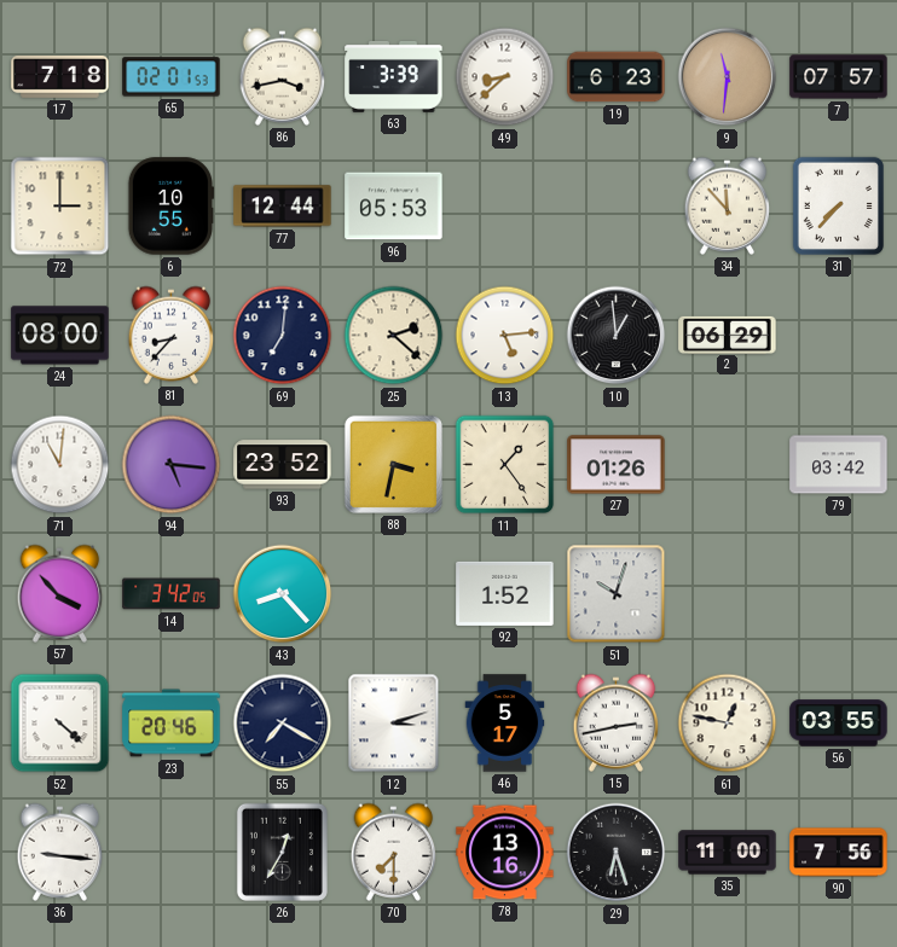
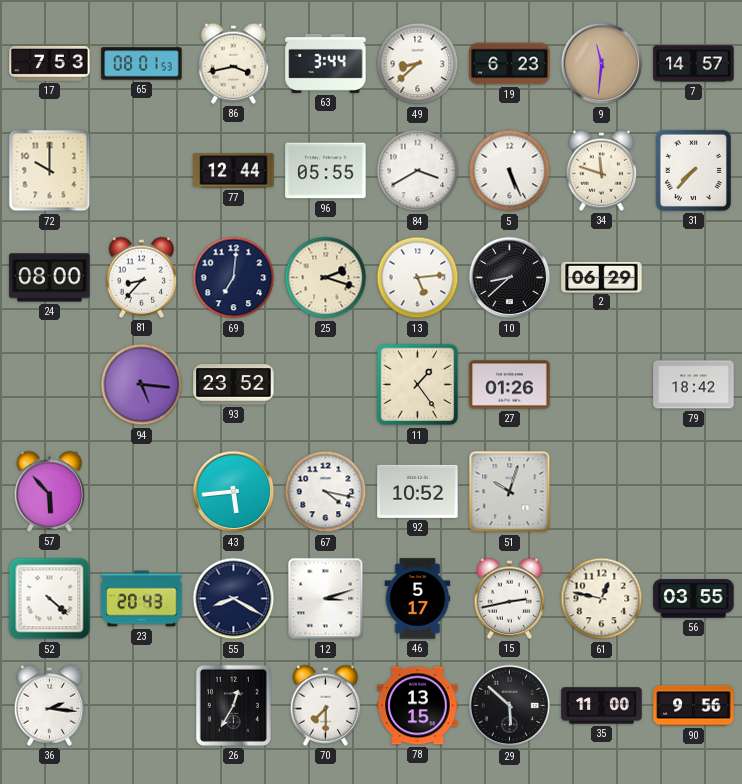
17: 7:18 -> 7:53 (50, 63)
65: 02:01 -> 08:01 (142, 64)
63: 3:39 -> 3:44 (326, 63)
7: 07:57 -> 14:57 (694, 64)
72: 3:00 -> 10:00 (50, 171)
6: 10:55 -> none (169, 207)
96: 05:53 -> 05:55 (326, 171)
84: none -> 3:40 (418, 171)
5: none -> 5:26 (510, 171)
34: 11:53 -> 11:48 (602, 170)
25: 2:22 -> 2:18 (326, 278)
10: 12:59 -> 8:38 (510, 278)
71: 11:01 -> none (60, 465)
88: 3:32 -> none (393, 464)
79: 03:42 -> 18:42 (694, 385)
57: 3:53 -> 5:53 (50, 491)
14: 3:42 -> none (172, 594)
43: 8:23 -> 5:44 (234, 492)
67: none -> 4:17 (326, 492)
92: 1:52 -> 10:52 (418, 491)
23: 20:46 -> 20:43 (142, 599)
55: 7:20 -> 8:20 (234, 599)
36: 9:16 -> 2:16 (50, 705)
78: 13:16 -> 13:15 (418, 706)
29: 6:27 -> 5:52 (510, 706)
90: 7:56 -> 9:56 (694, 706)
